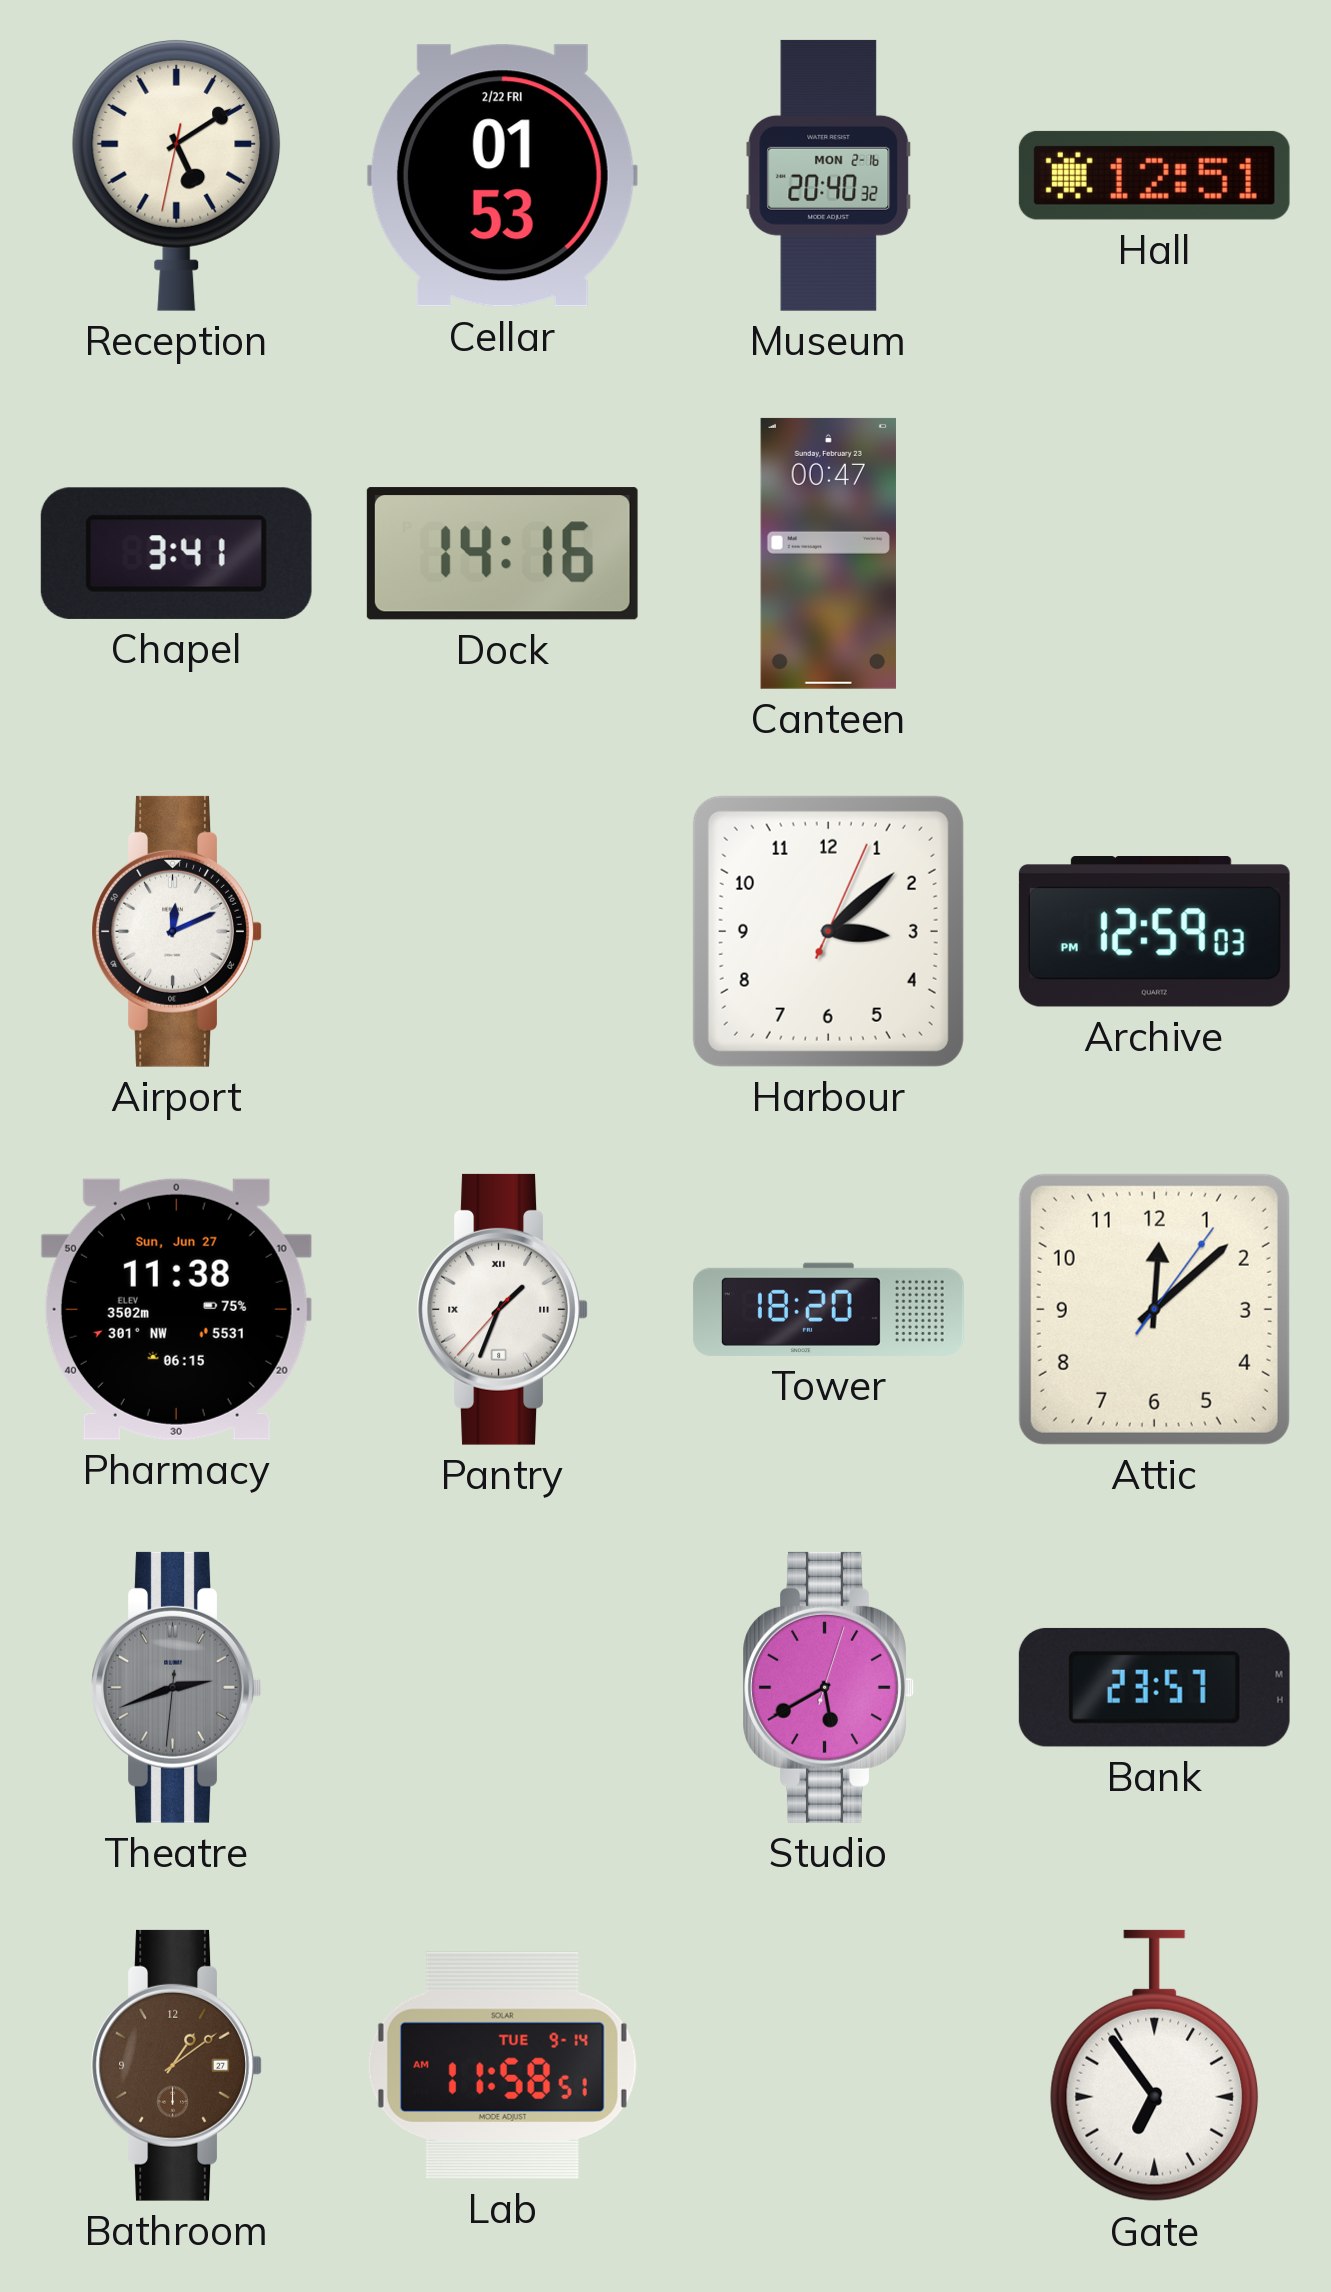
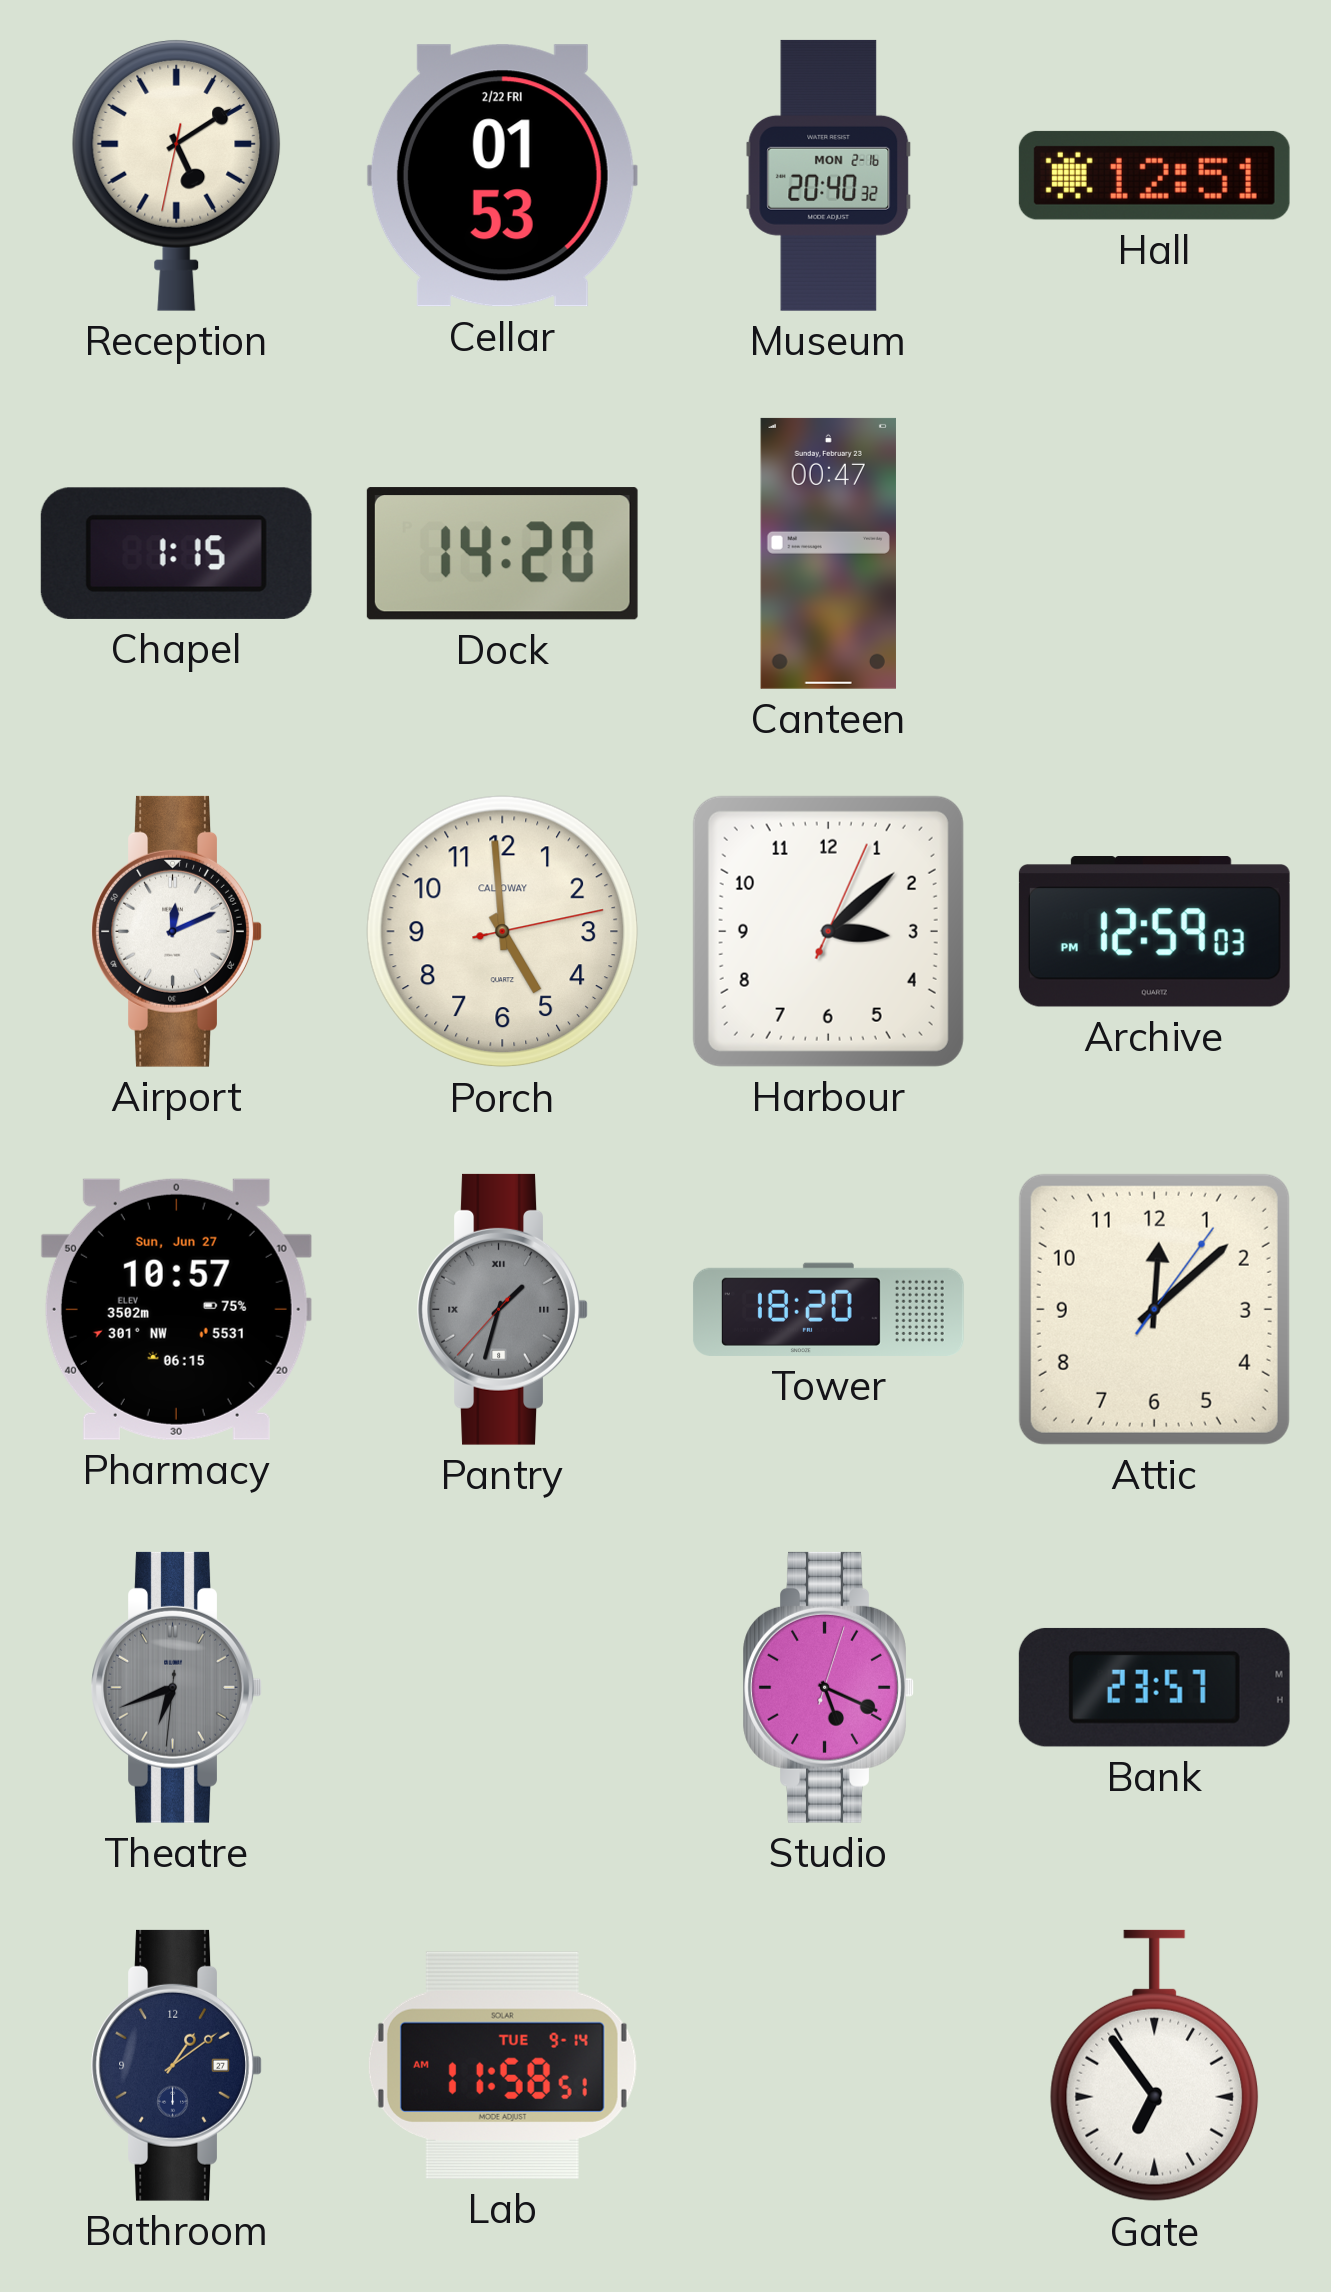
Chapel: 3:41 -> 1:15 (176, 553)
Dock: 14:16 -> 14:20 (502, 554)
Porch: none -> 4:59 (503, 932)
Pharmacy: 11:38 -> 10:57 (176, 1309)
Pantry: 1:33 -> 1:32 (502, 1309)
Pantry dial: white -> grey (502, 1309)
Theatre: 2:41 -> 6:41 (176, 1687)
Studio: 5:40 -> 5:19 (828, 1687)
Bathroom dial: brown -> navy (176, 2065)
